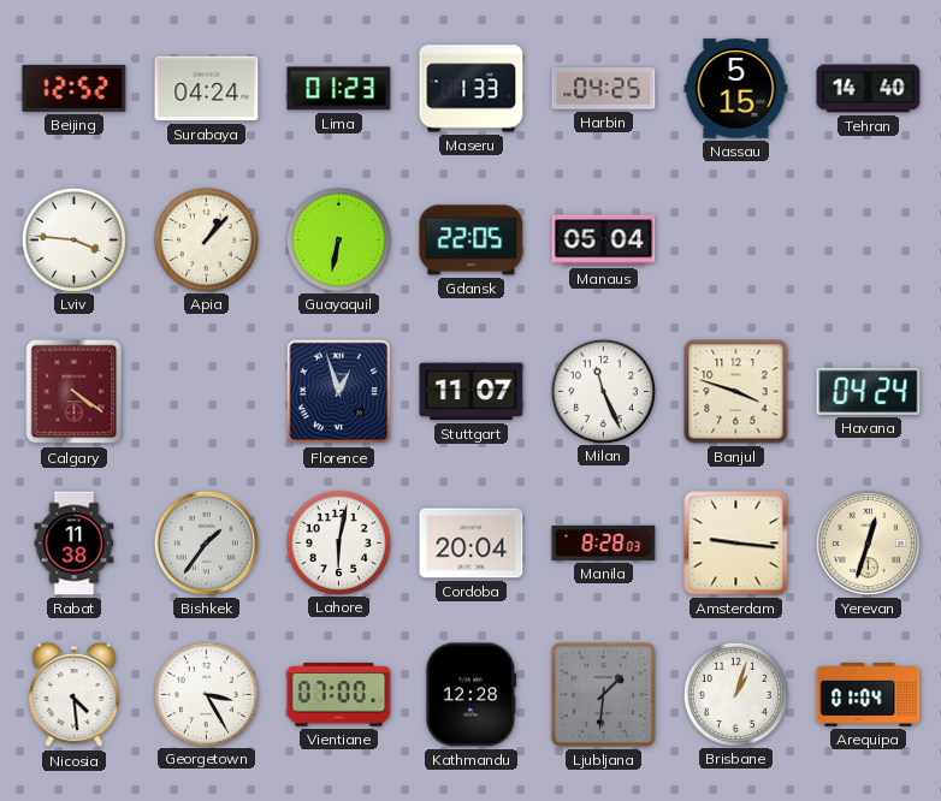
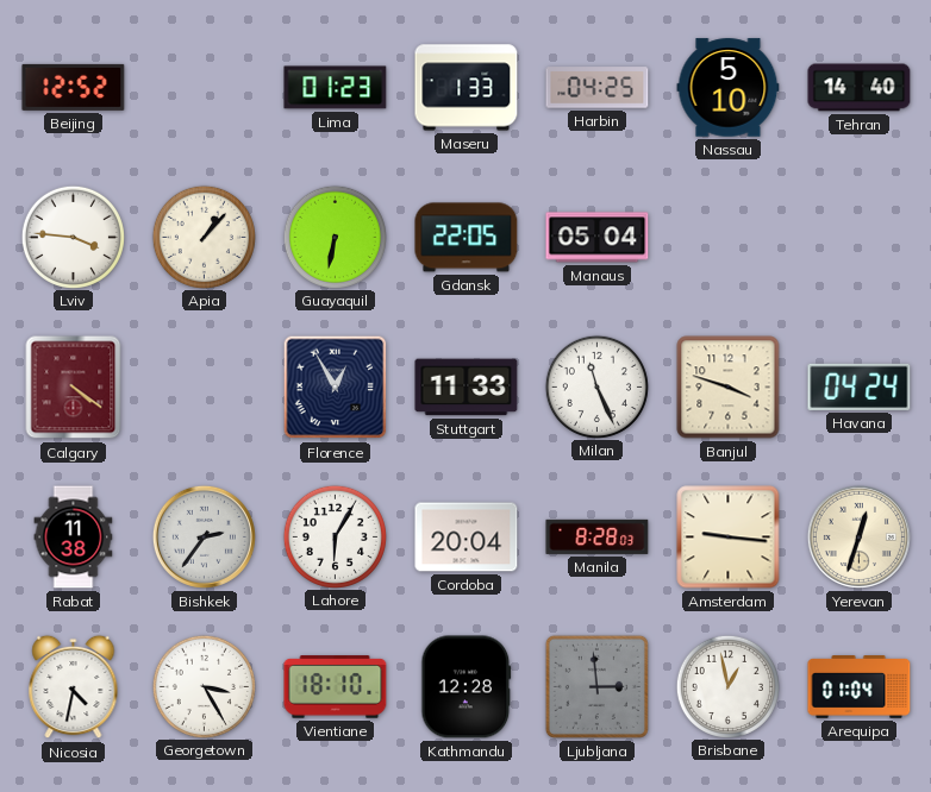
Surabaya: 04:24 -> none (207, 89)
Nassau: 5:15 -> 5:10 (729, 88)
Florence: 12:57 -> 12:55 (336, 388)
Stuttgart: 11:07 -> 11:33 (467, 388)
Bishkek: 1:36 -> 2:36 (204, 536)
Lahore: 6:02 -> 6:05 (335, 536)
Nicosia: 4:29 -> 4:32 (74, 687)
Vientiane: 07:00 -> 18:10 (336, 687)
Ljubljana: 1:31 -> 2:59 (596, 686)
Brisbane: 1:03 -> 12:58 (727, 686)
